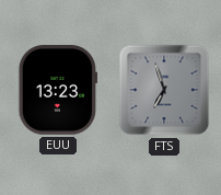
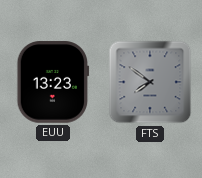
FTS: 6:57 -> 7:51 (150, 82)
